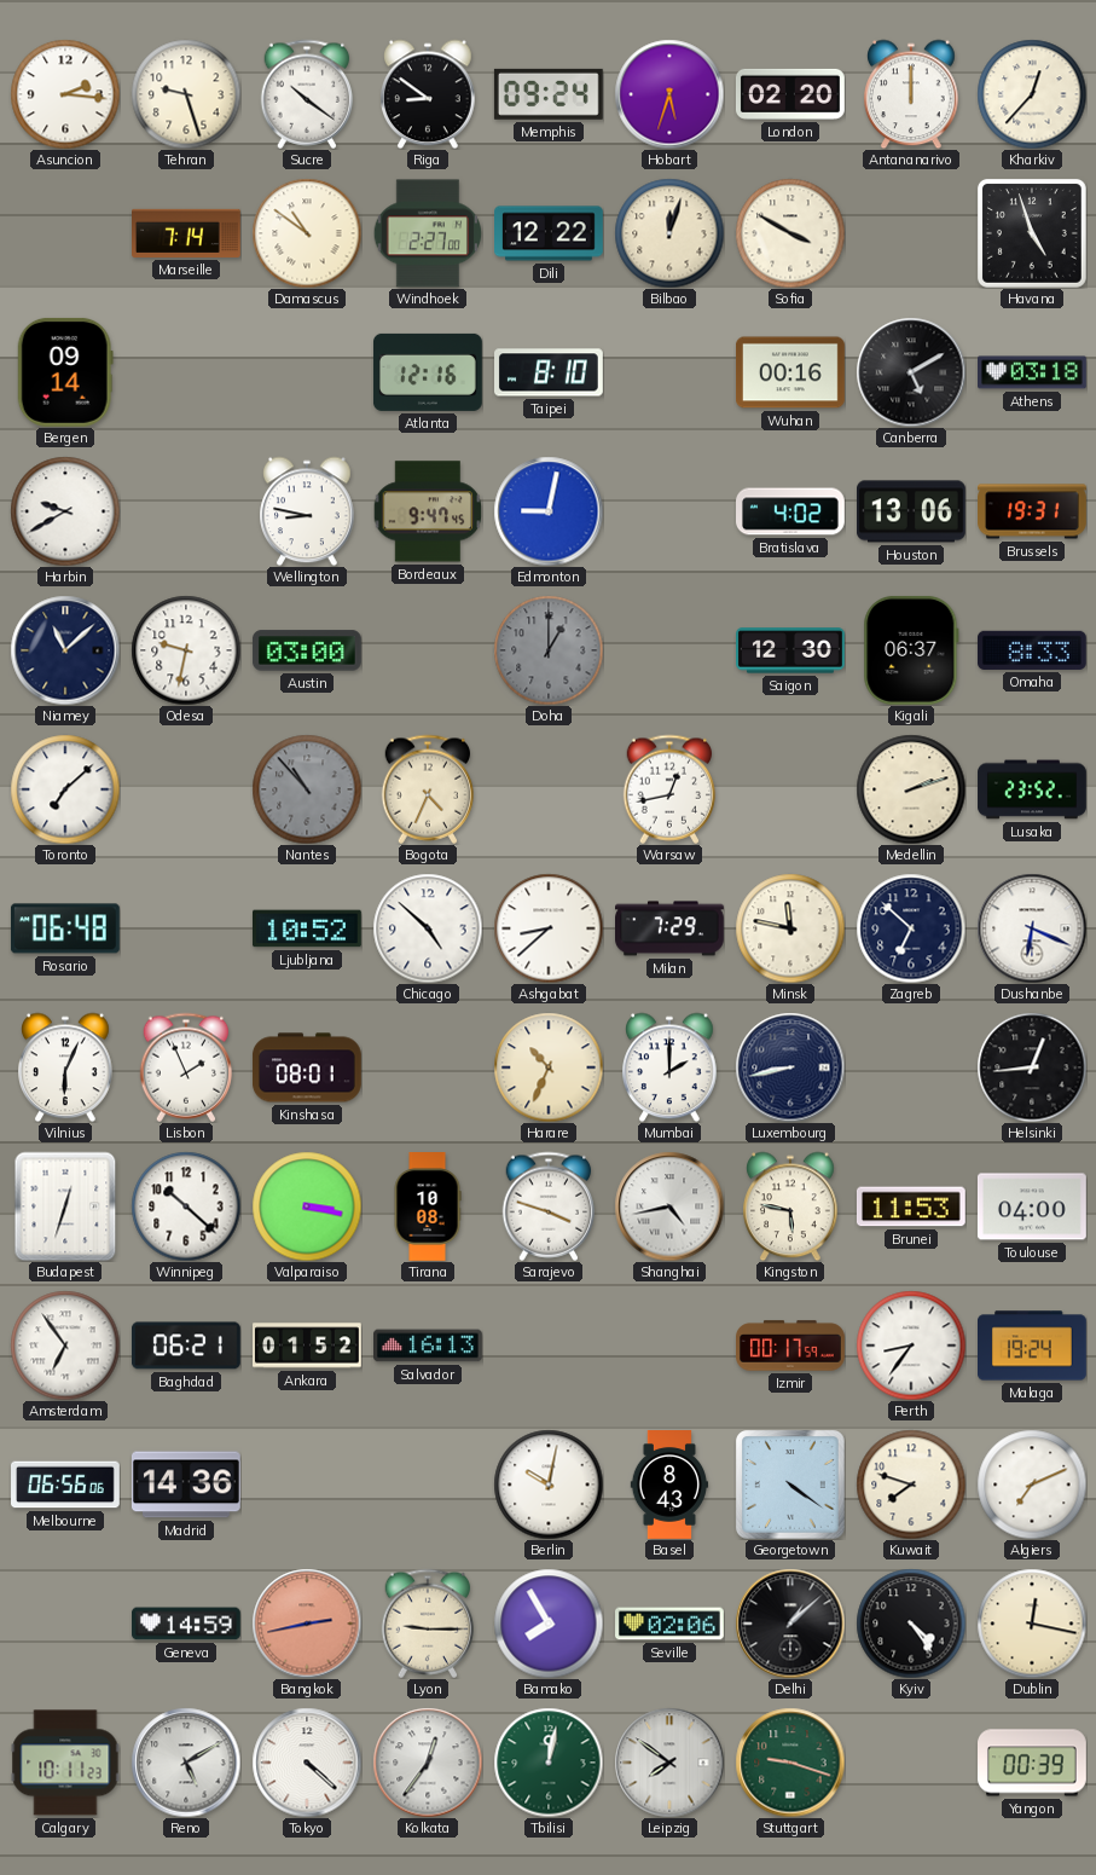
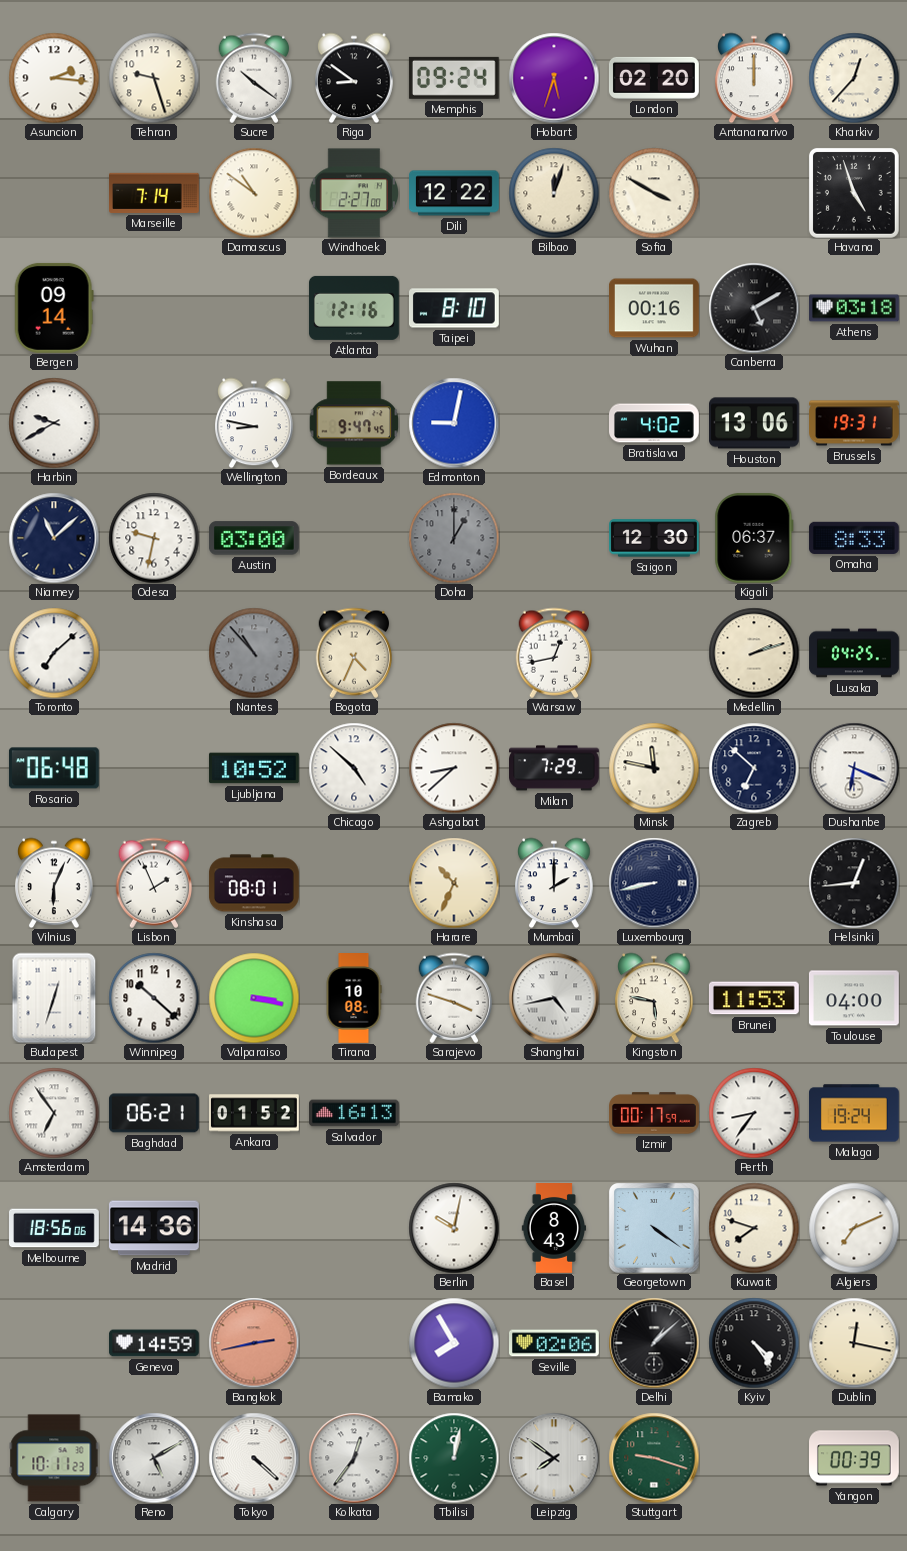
Lusaka: 23:52 -> 04:25 (854, 653)
Melbourne: 06:56 -> 18:56 (55, 1228)
Lyon: 9:15 -> none (428, 1624)
